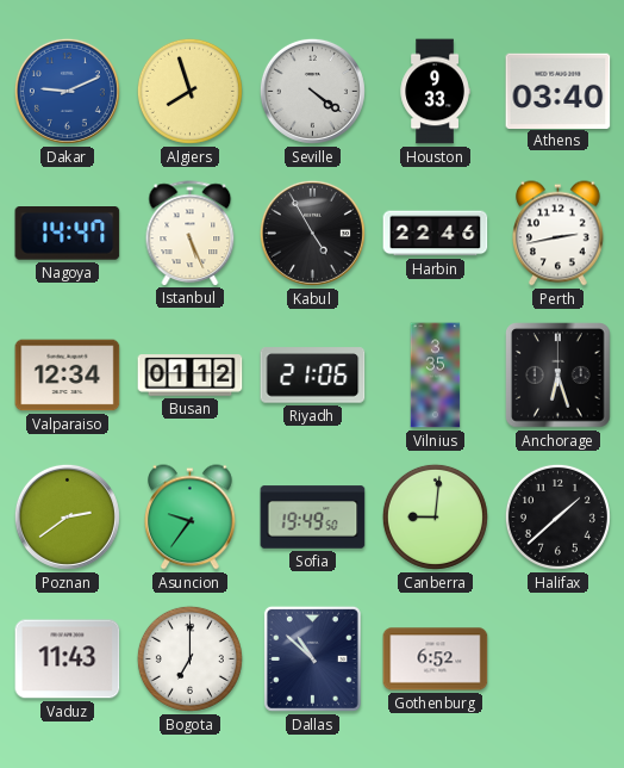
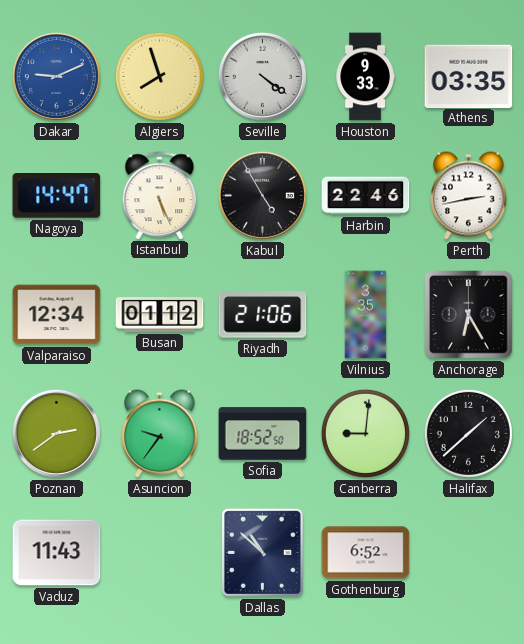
Athens: 03:40 -> 03:35 (469, 76)
Anchorage: 6:27 -> 6:25 (469, 315)
Sofia: 19:49 -> 18:52 (263, 434)
Bogota: 7:00 -> none (189, 658)
